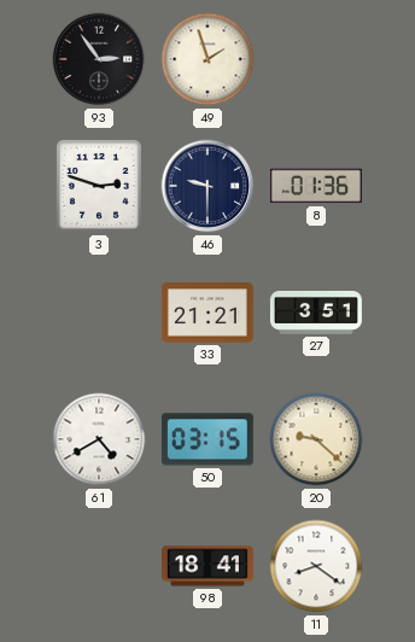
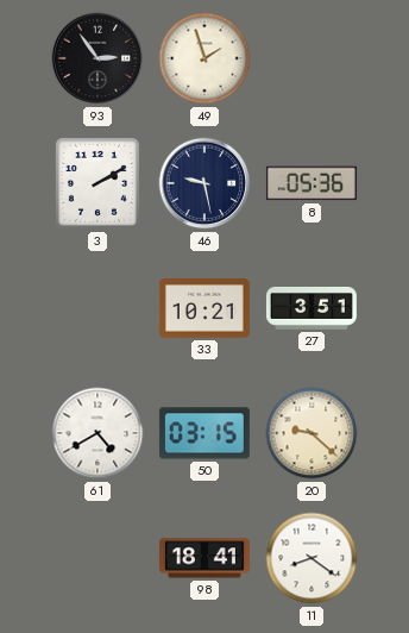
3: 2:48 -> 2:10 (97, 183)
46: 9:30 -> 9:28 (204, 183)
8: 01:36 -> 05:36 (312, 183)
33: 21:21 -> 10:21 (204, 308)
